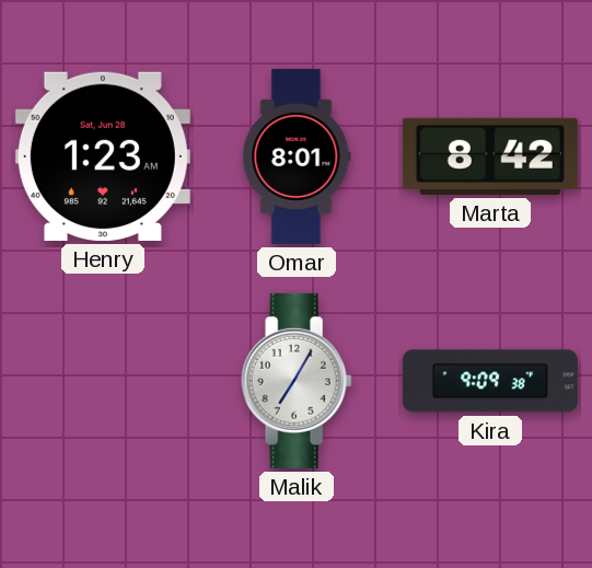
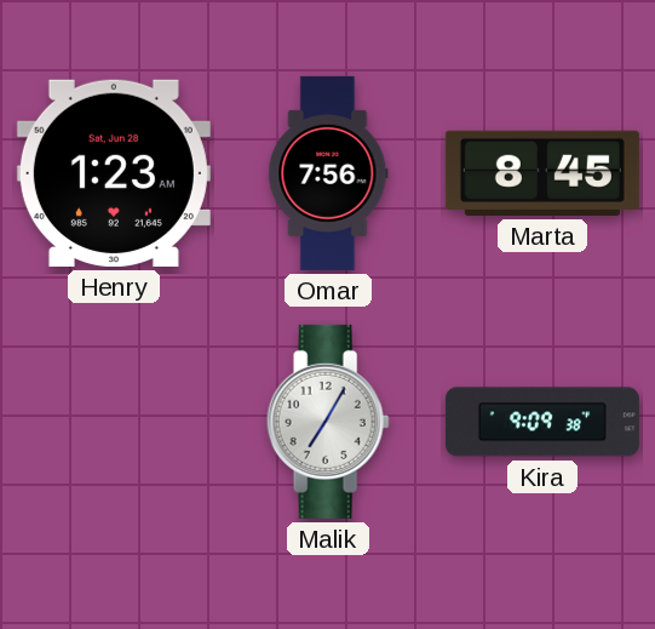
Omar: 8:01 -> 7:56 (328, 173)
Marta: 8:42 -> 8:45 (542, 173)
